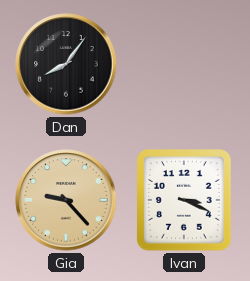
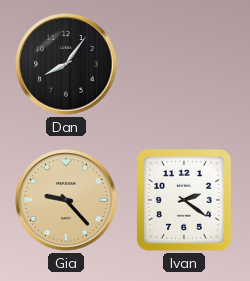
Ivan: 3:19 -> 2:21 (185, 201)
